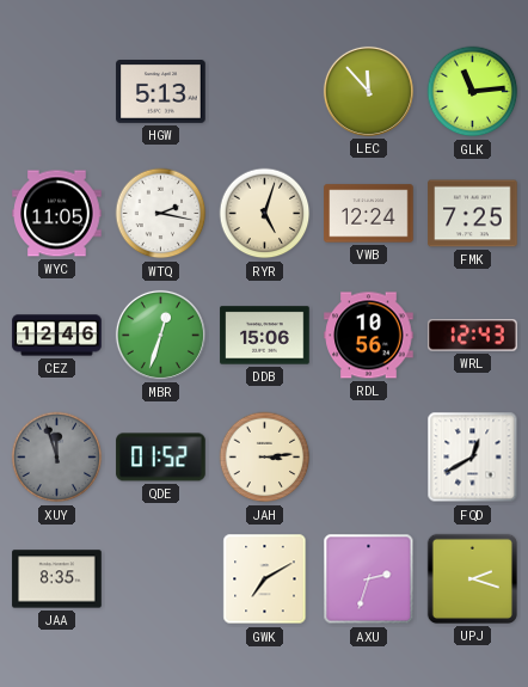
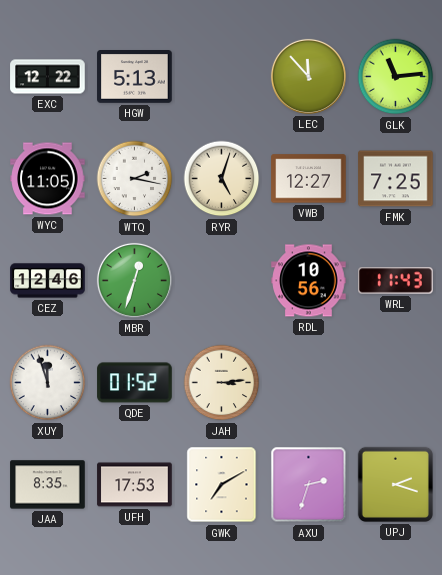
EXC: none -> 12:22 (48, 77)
VWB: 12:24 -> 12:27 (309, 179)
DDB: 15:06 -> none (265, 336)
WRL: 12:43 -> 11:43 (396, 281)
XUY dial: grey -> white (48, 383)
FQD: 12:40 -> none (473, 458)
UFH: none -> 17:53 (135, 485)
